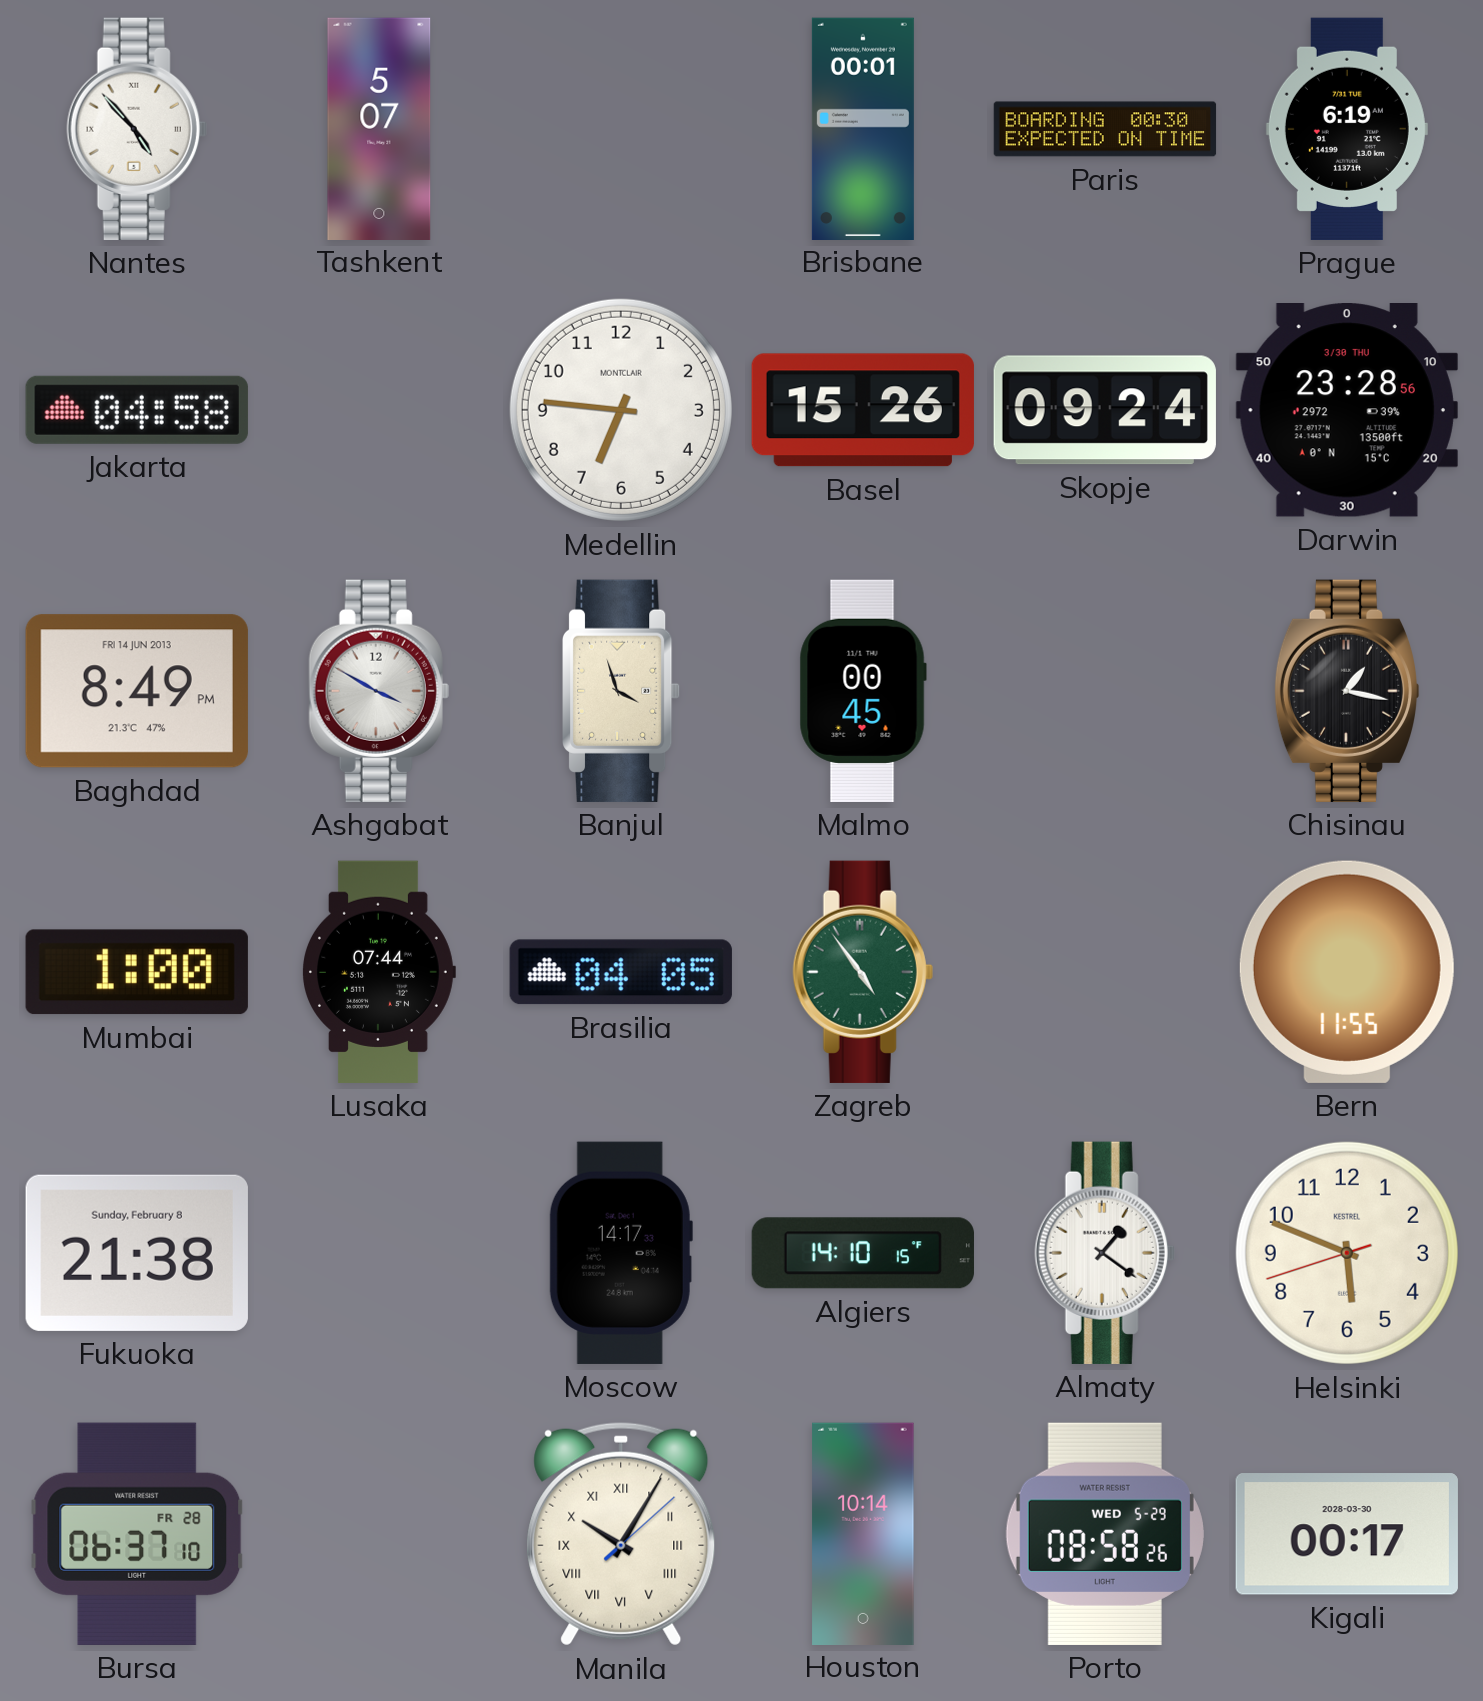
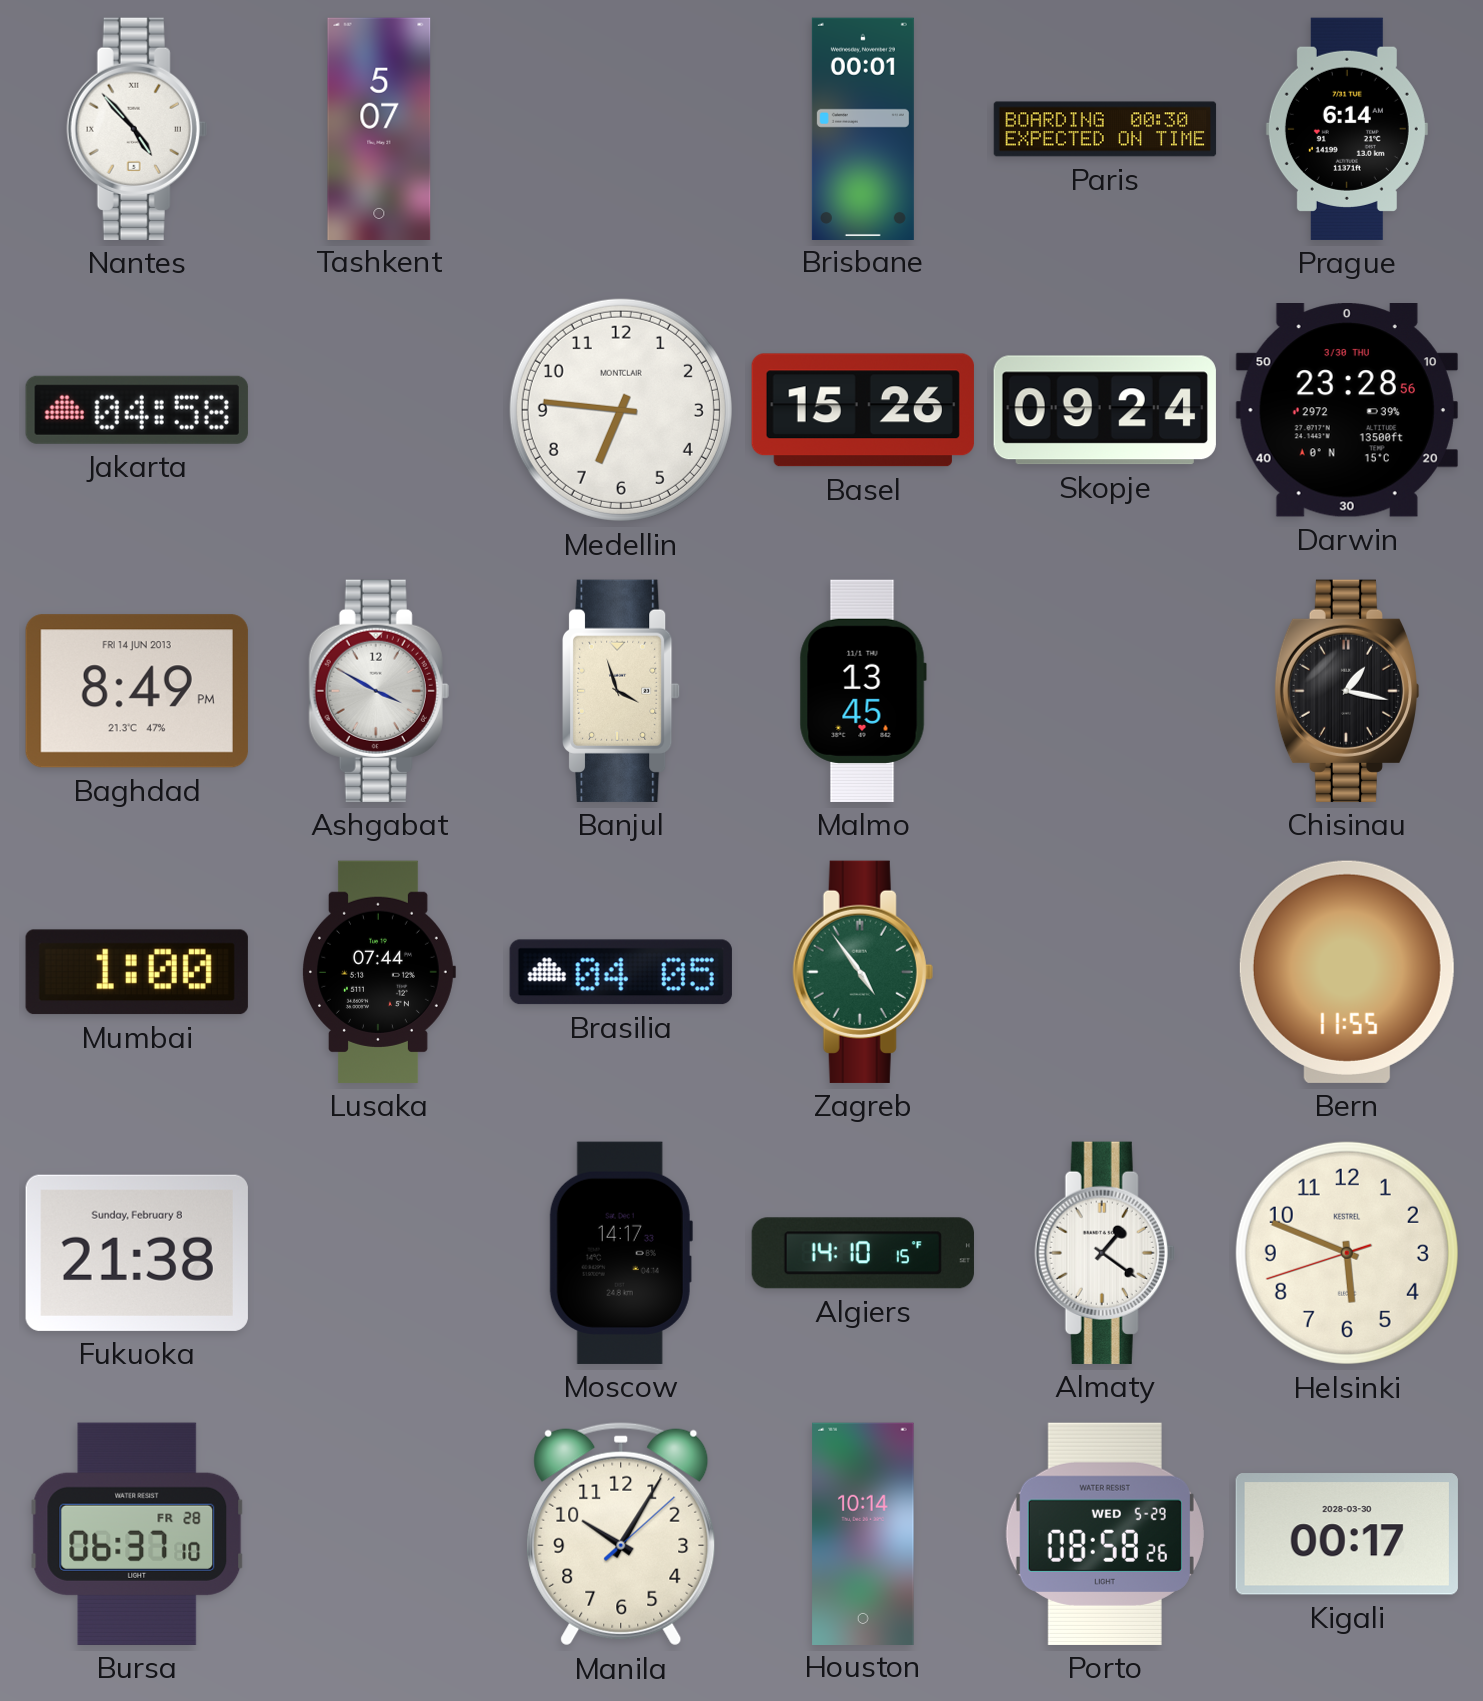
Prague: 6:19 -> 6:14 (1347, 129)
Malmo: 00:45 -> 13:45 (863, 691)
Manila numerals: Roman -> Arabic (621, 1534)
